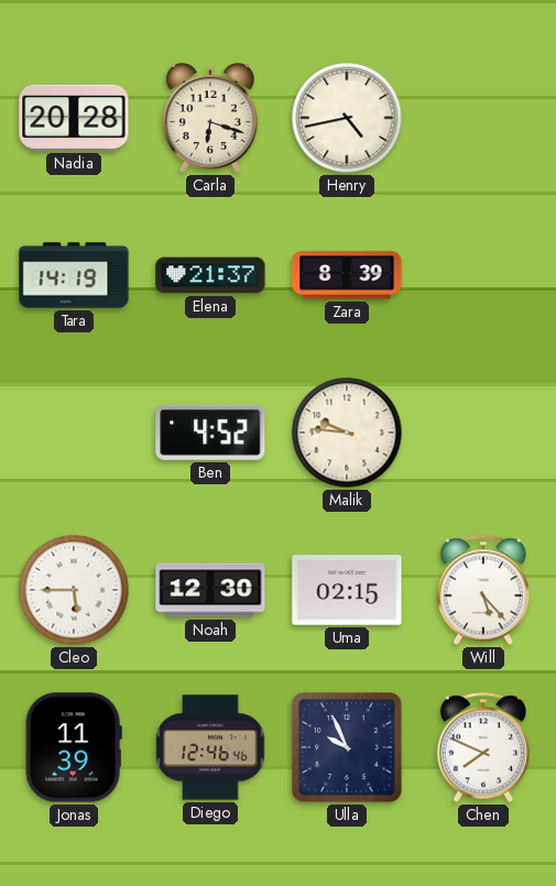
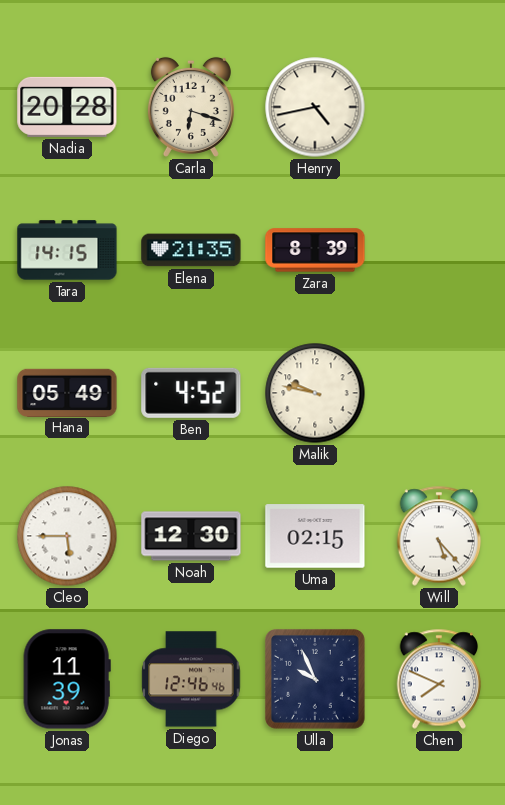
Tara: 14:19 -> 14:15 (67, 250)
Elena: 21:37 -> 21:35 (191, 250)
Hana: none -> 05:49 (67, 392)
Malik: 9:46 -> 9:47 (315, 393)
